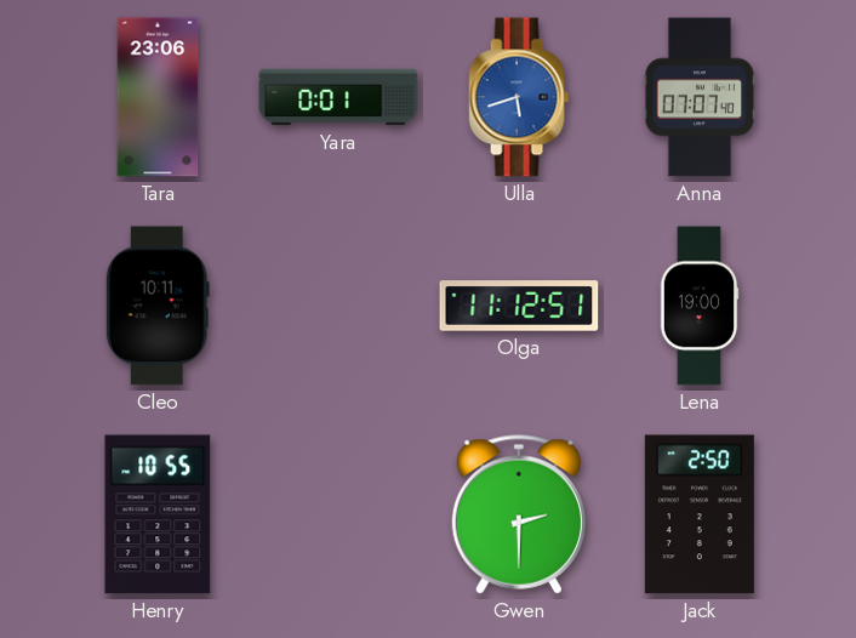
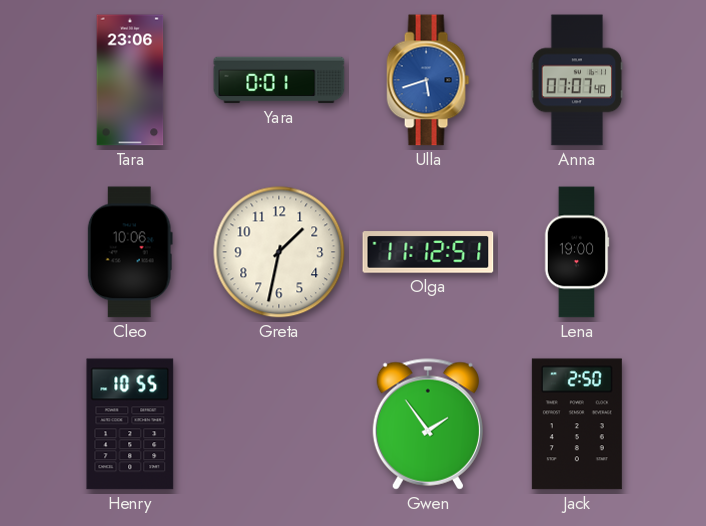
Cleo: 10:11 -> 10:06 (130, 252)
Greta: none -> 1:32 (279, 252)
Gwen: 2:30 -> 1:54 (428, 424)
